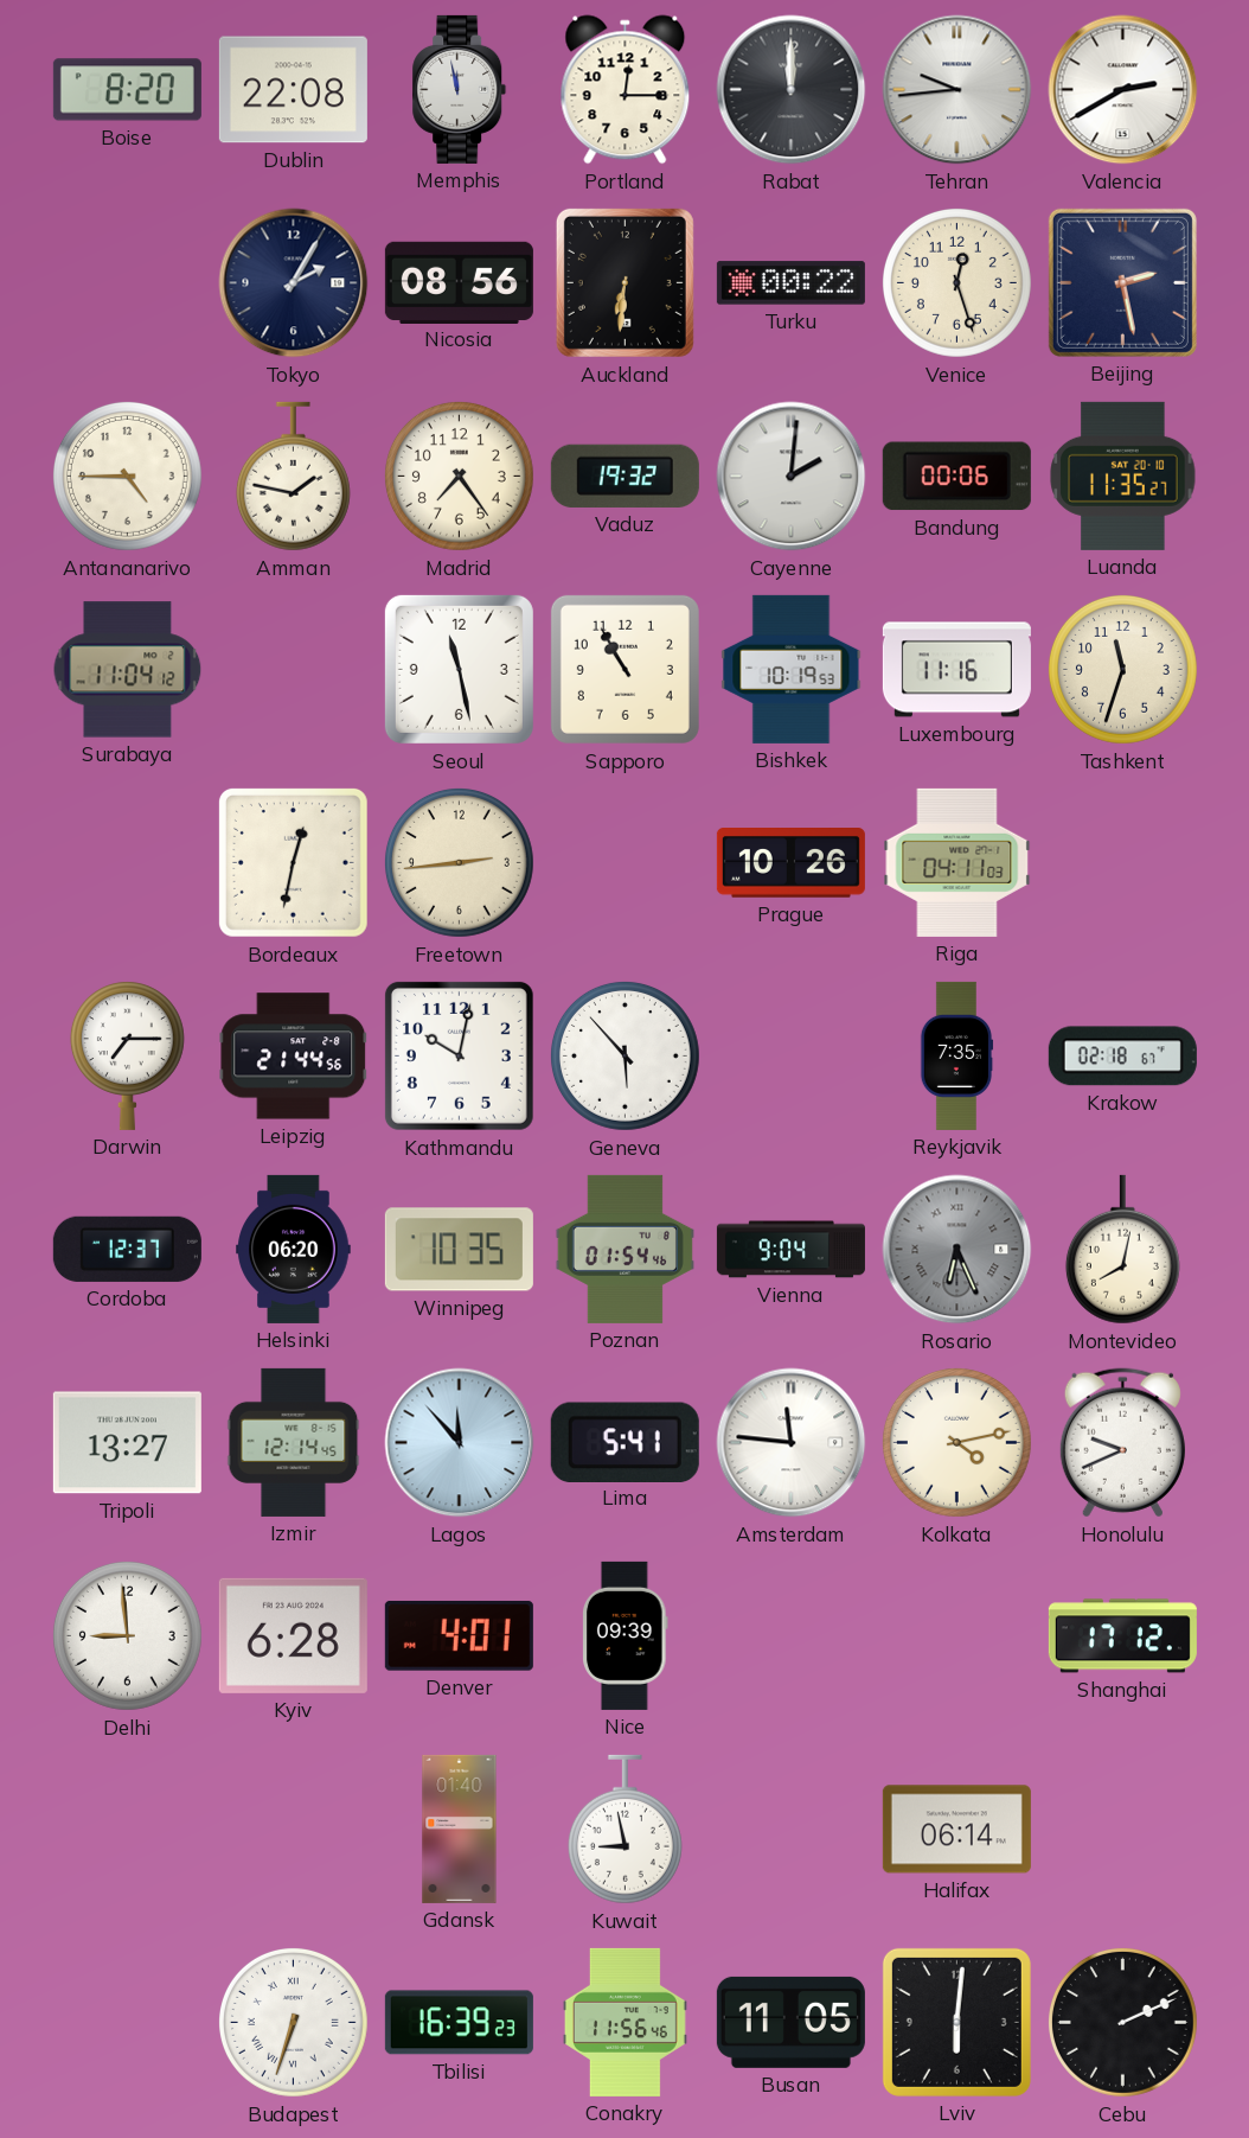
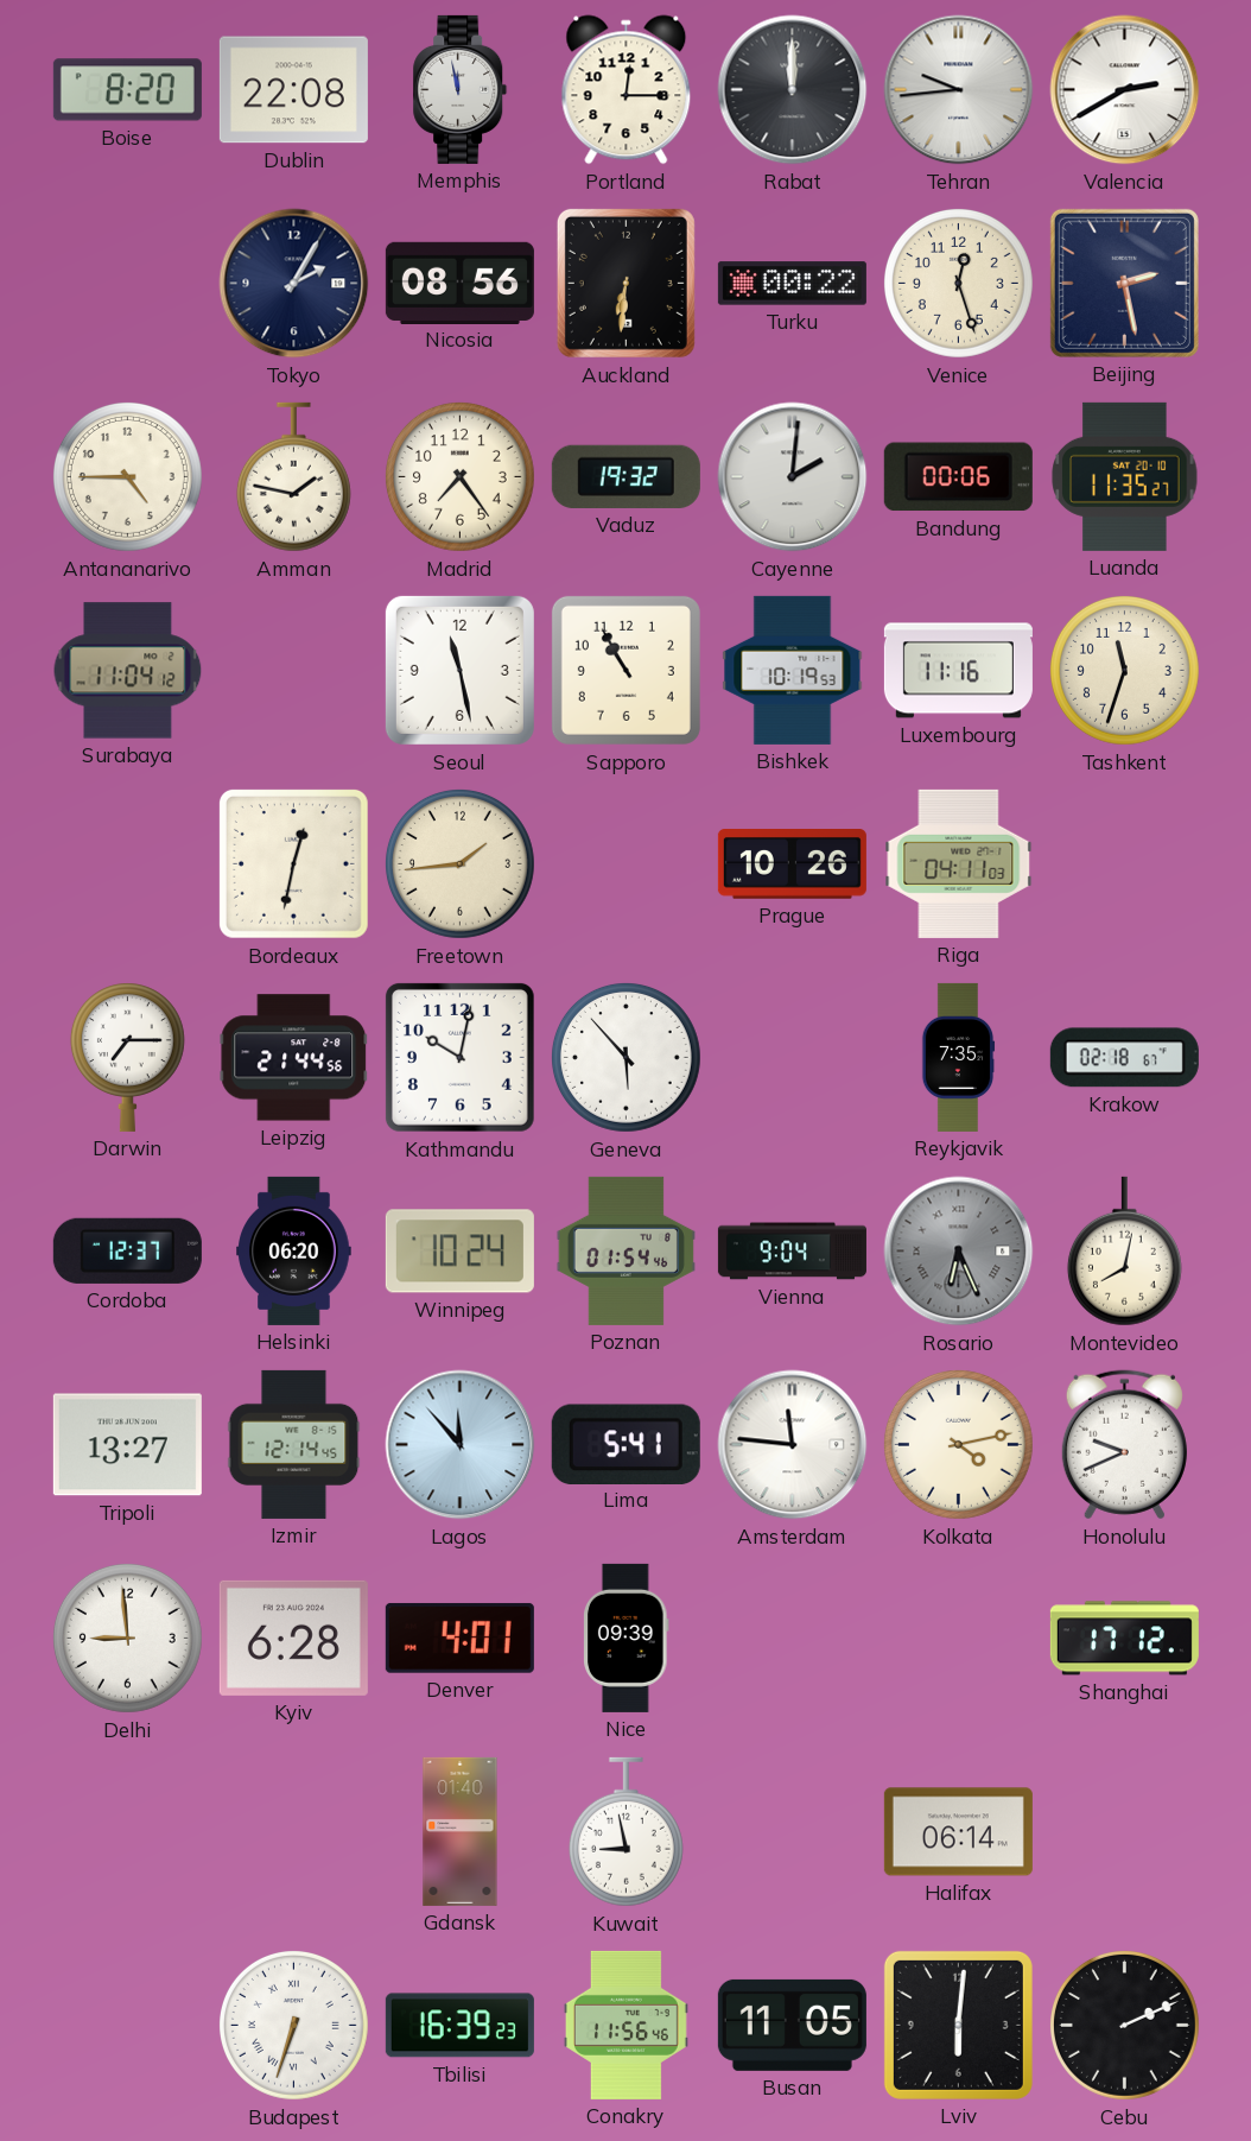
Freetown: 2:44 -> 1:44 (459, 863)
Winnipeg: 10:35 -> 10:24 (459, 1252)
